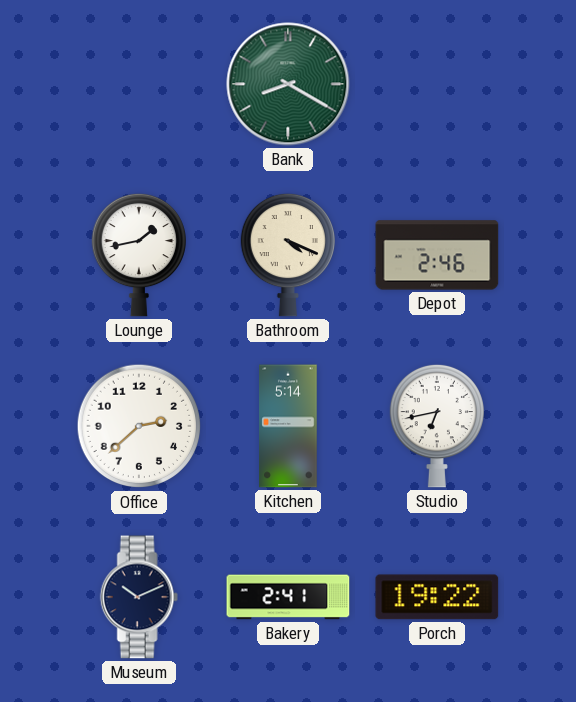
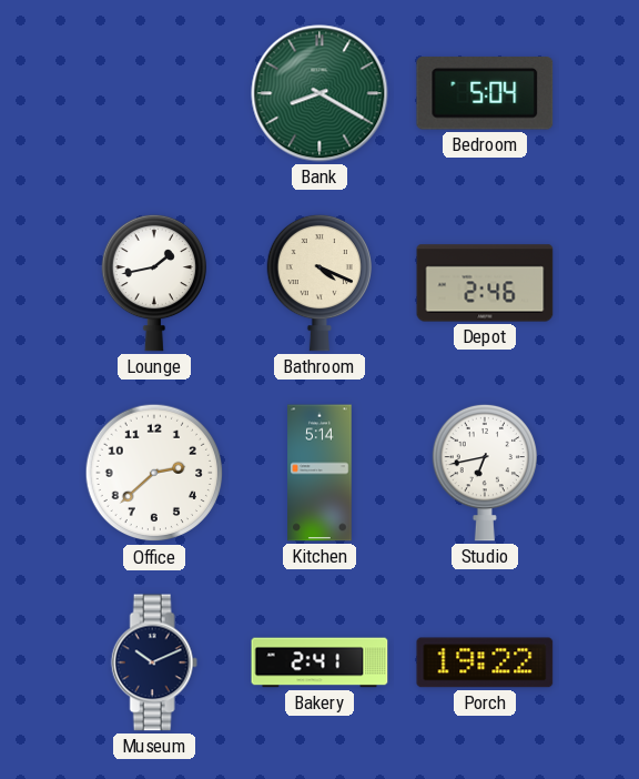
Bedroom: none -> 5:04 (485, 93)
